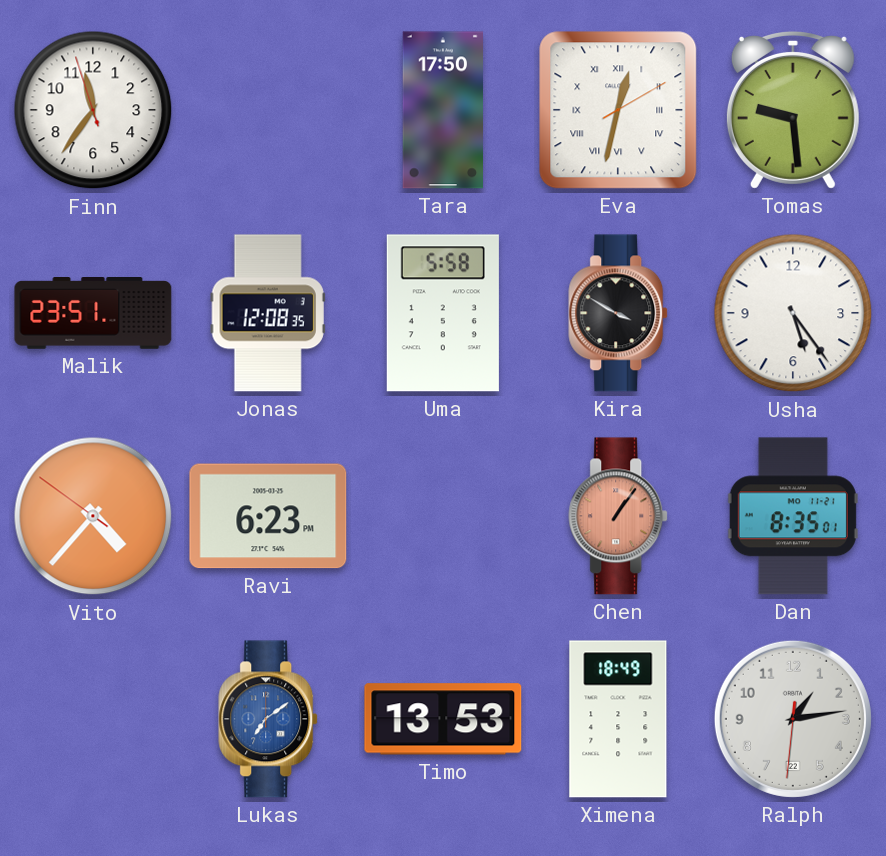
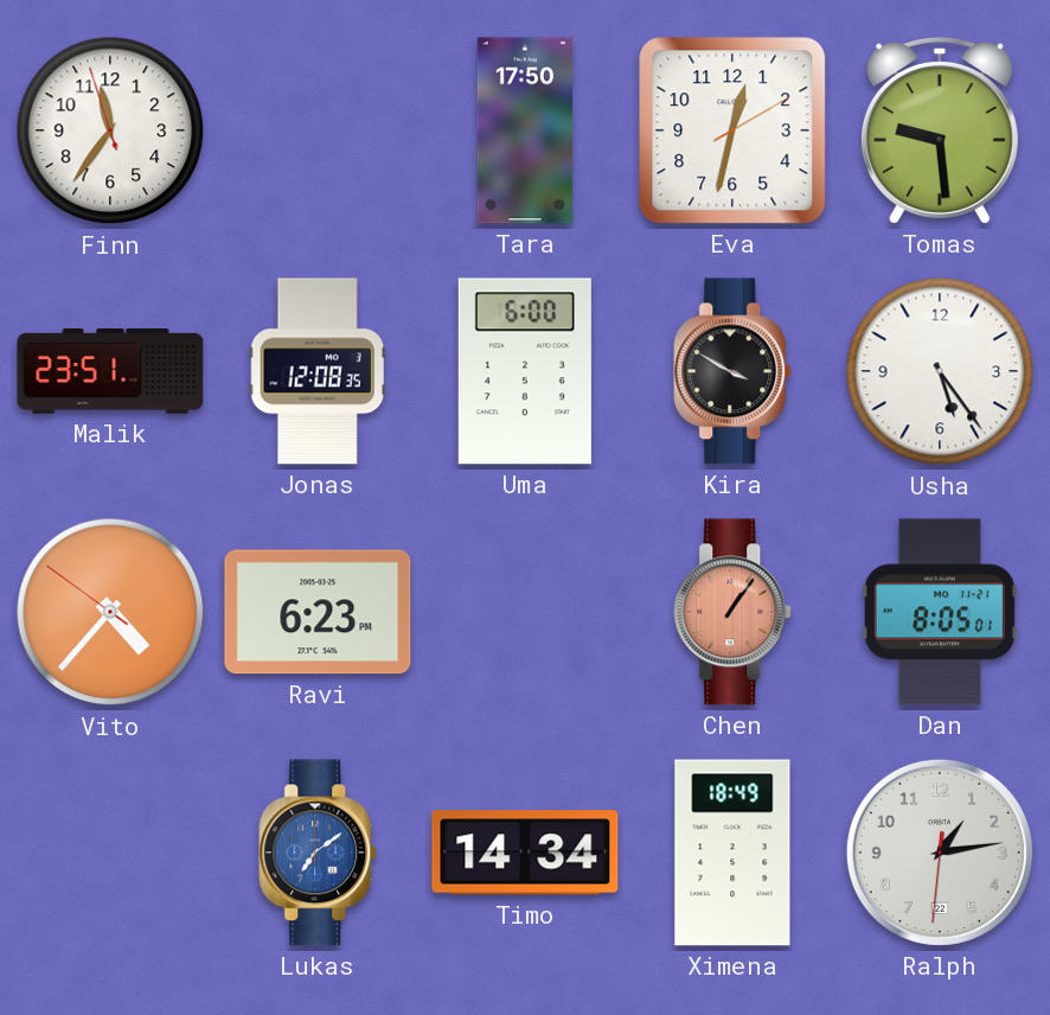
Eva numerals: Roman -> Arabic (732, 130)
Uma: 5:58 -> 6:00 (525, 371)
Dan: 8:35 -> 8:05 (940, 612)
Timo: 13:53 -> 14:34 (525, 853)
